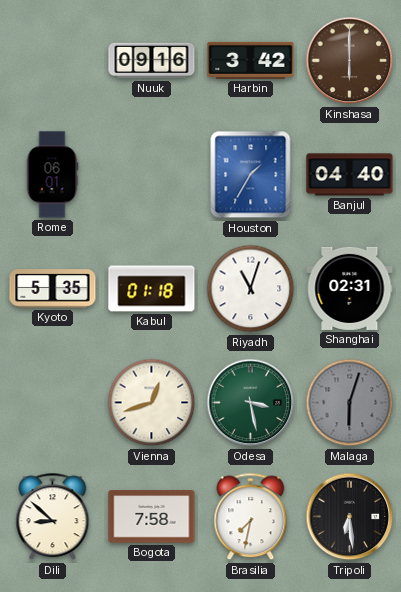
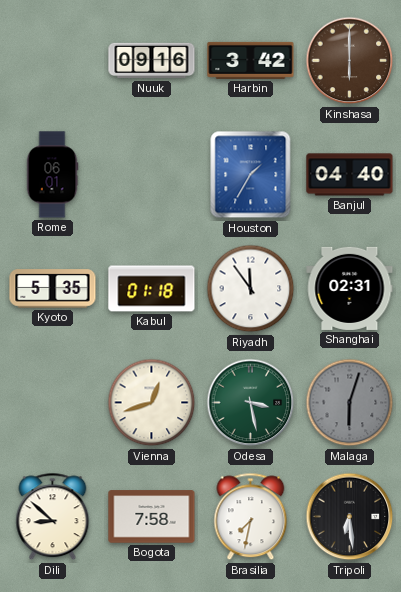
Riyadh: 11:03 -> 11:54 (251, 289)
